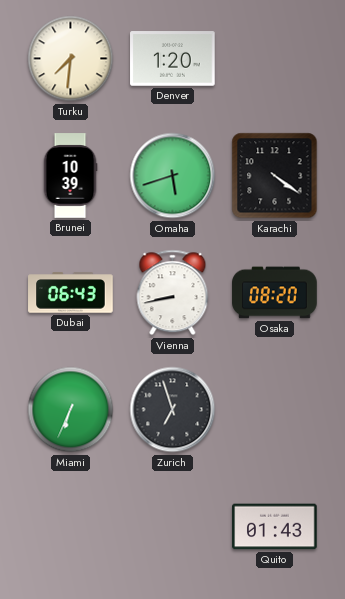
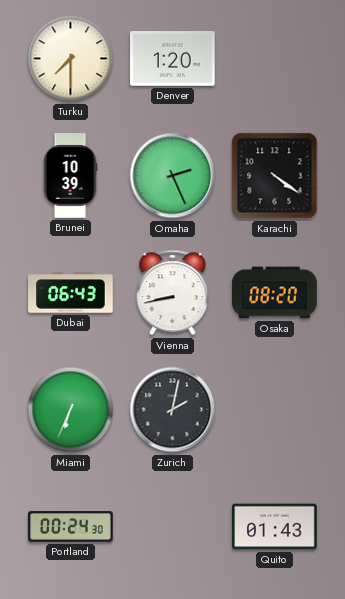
Turku: 7:31 -> 7:30 (71, 59)
Omaha: 5:42 -> 2:26 (173, 176)
Zurich: 6:57 -> 2:02 (173, 410)
Portland: none -> 00:24 (71, 527)
